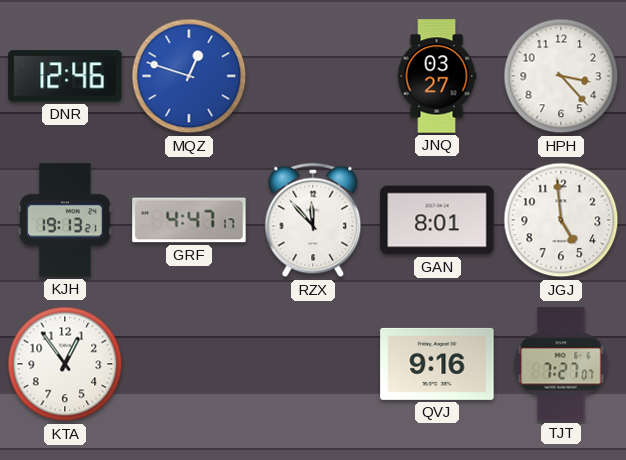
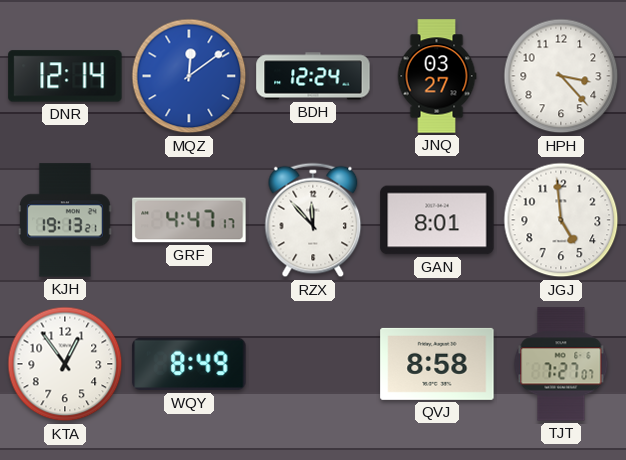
DNR: 12:46 -> 12:14 (65, 76)
MQZ: 12:48 -> 12:09 (189, 76)
BDH: none -> 12:24 (313, 76)
WQY: none -> 8:49 (189, 364)
QVJ: 9:16 -> 8:58 (437, 364)
